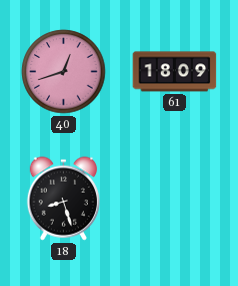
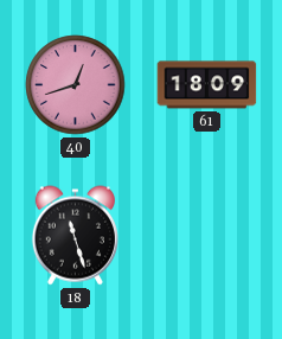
18: 8:27 -> 11:27 (75, 236)
